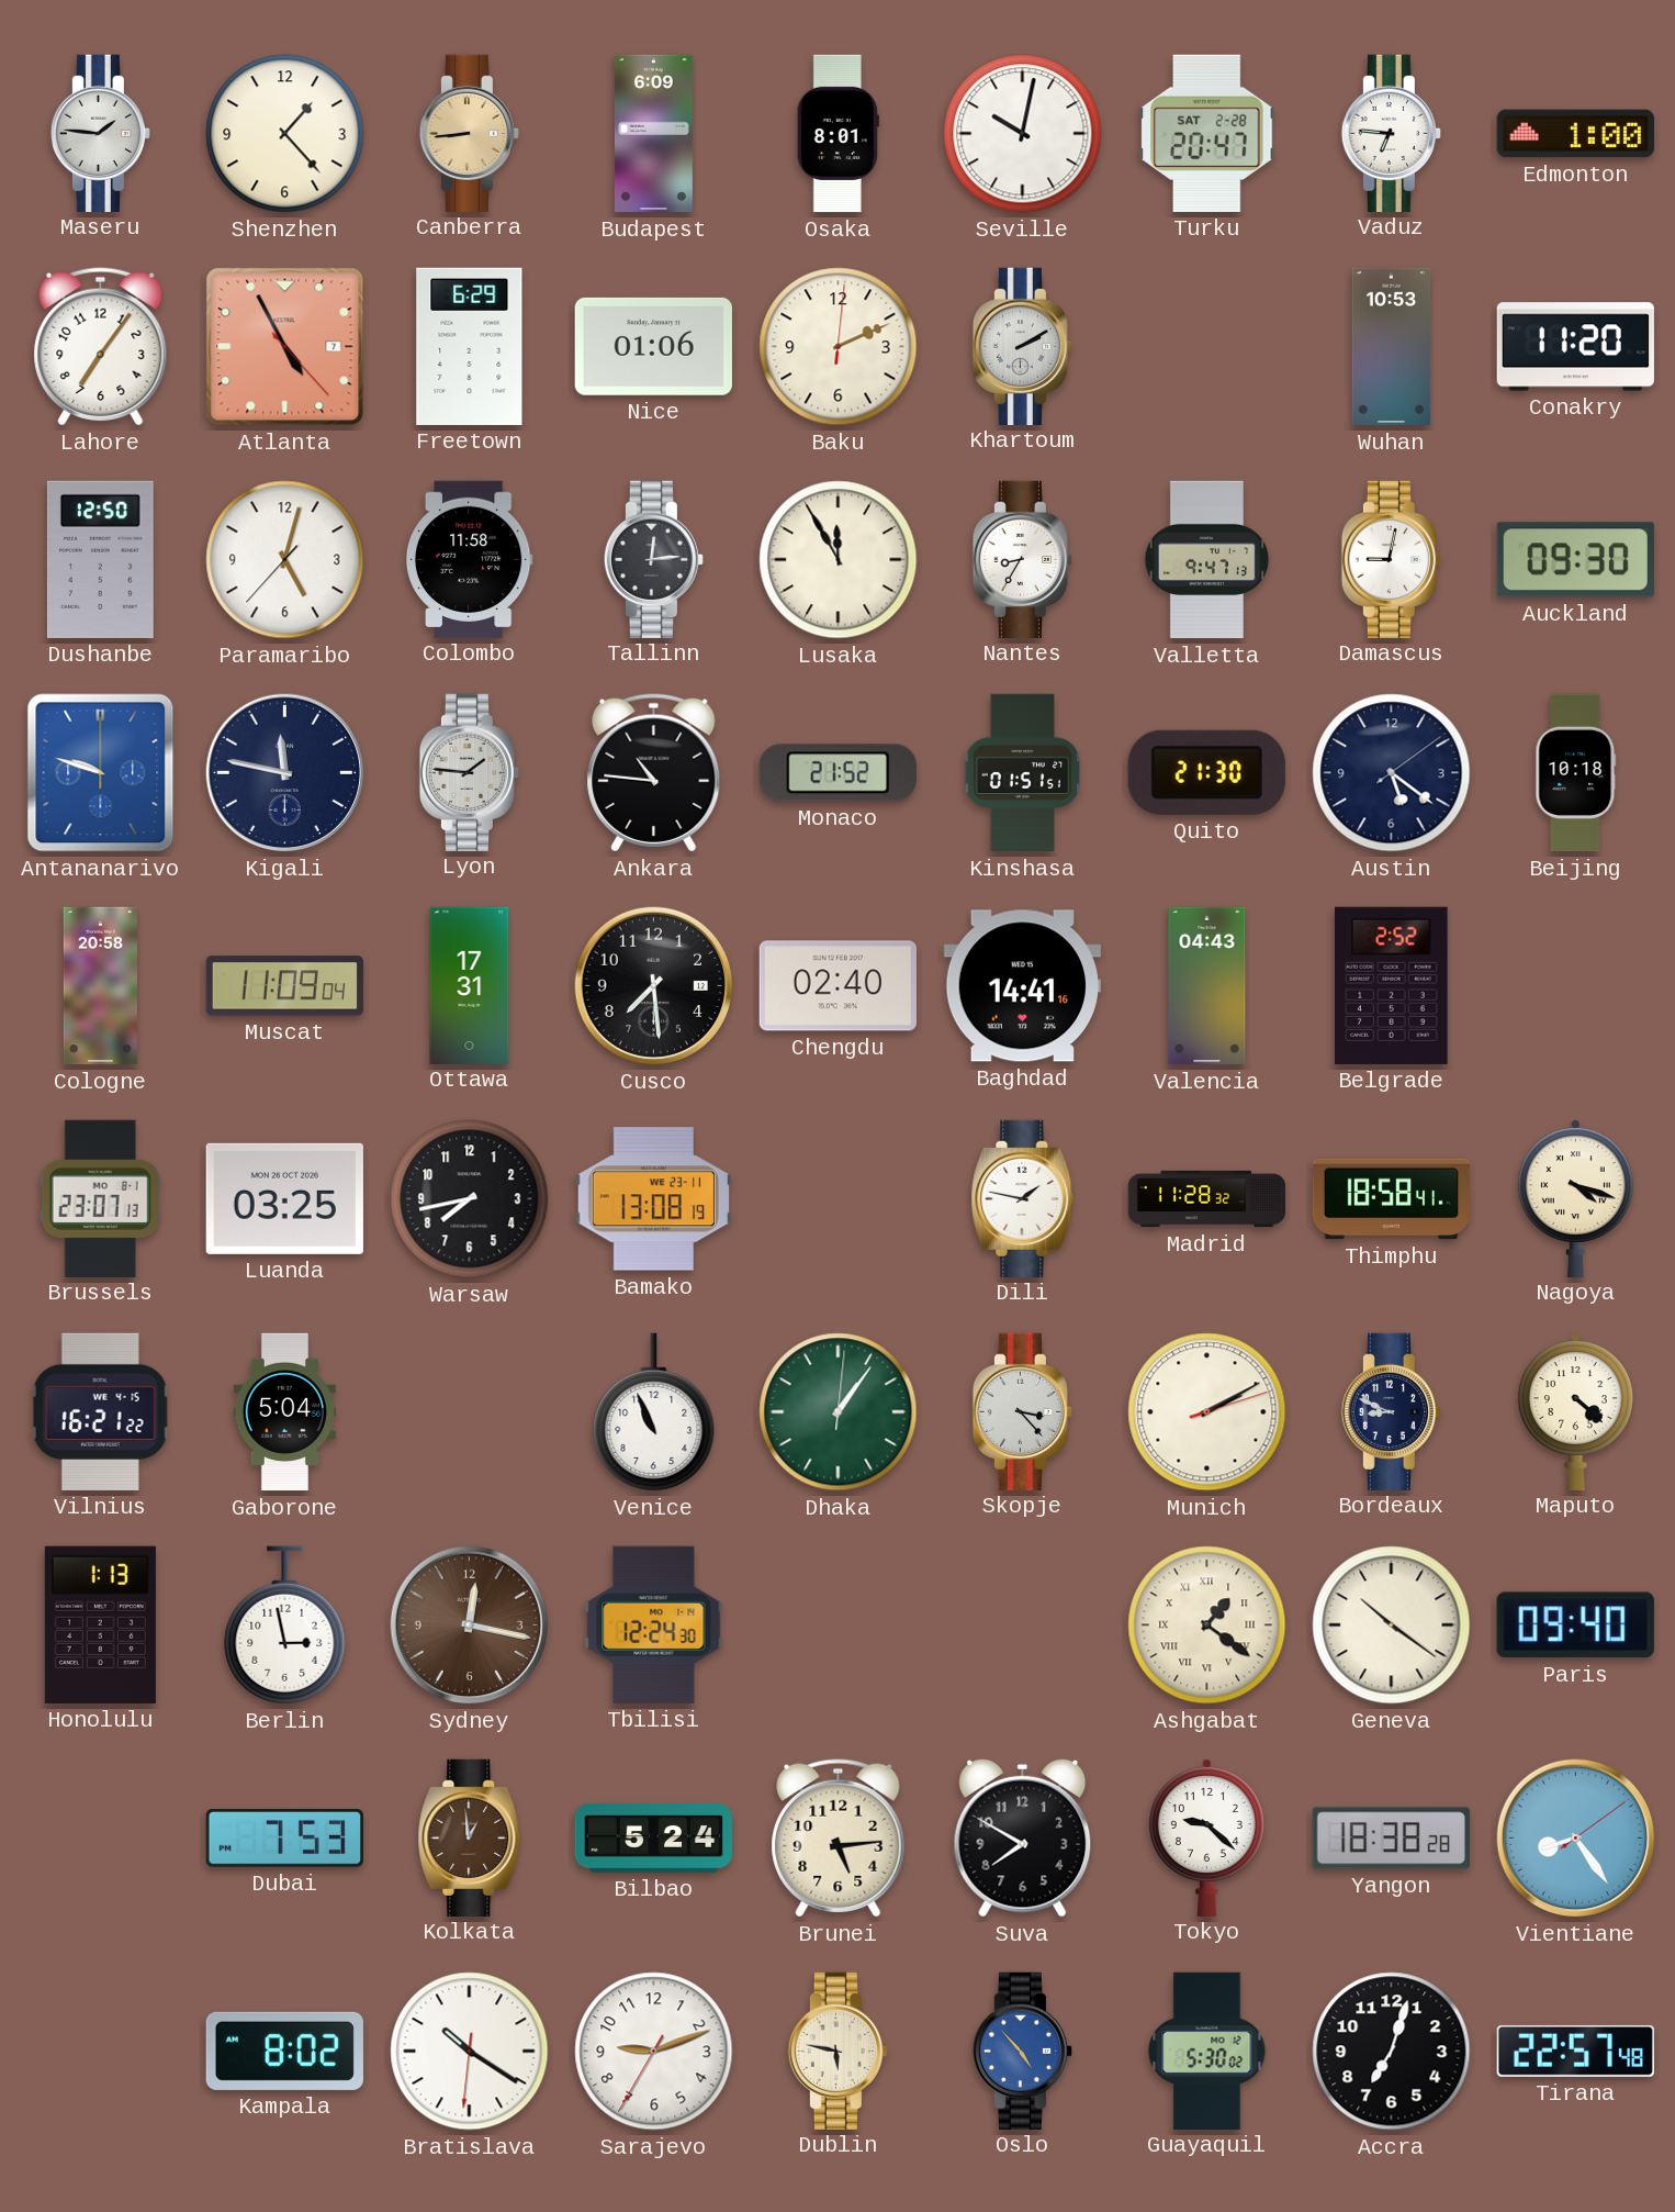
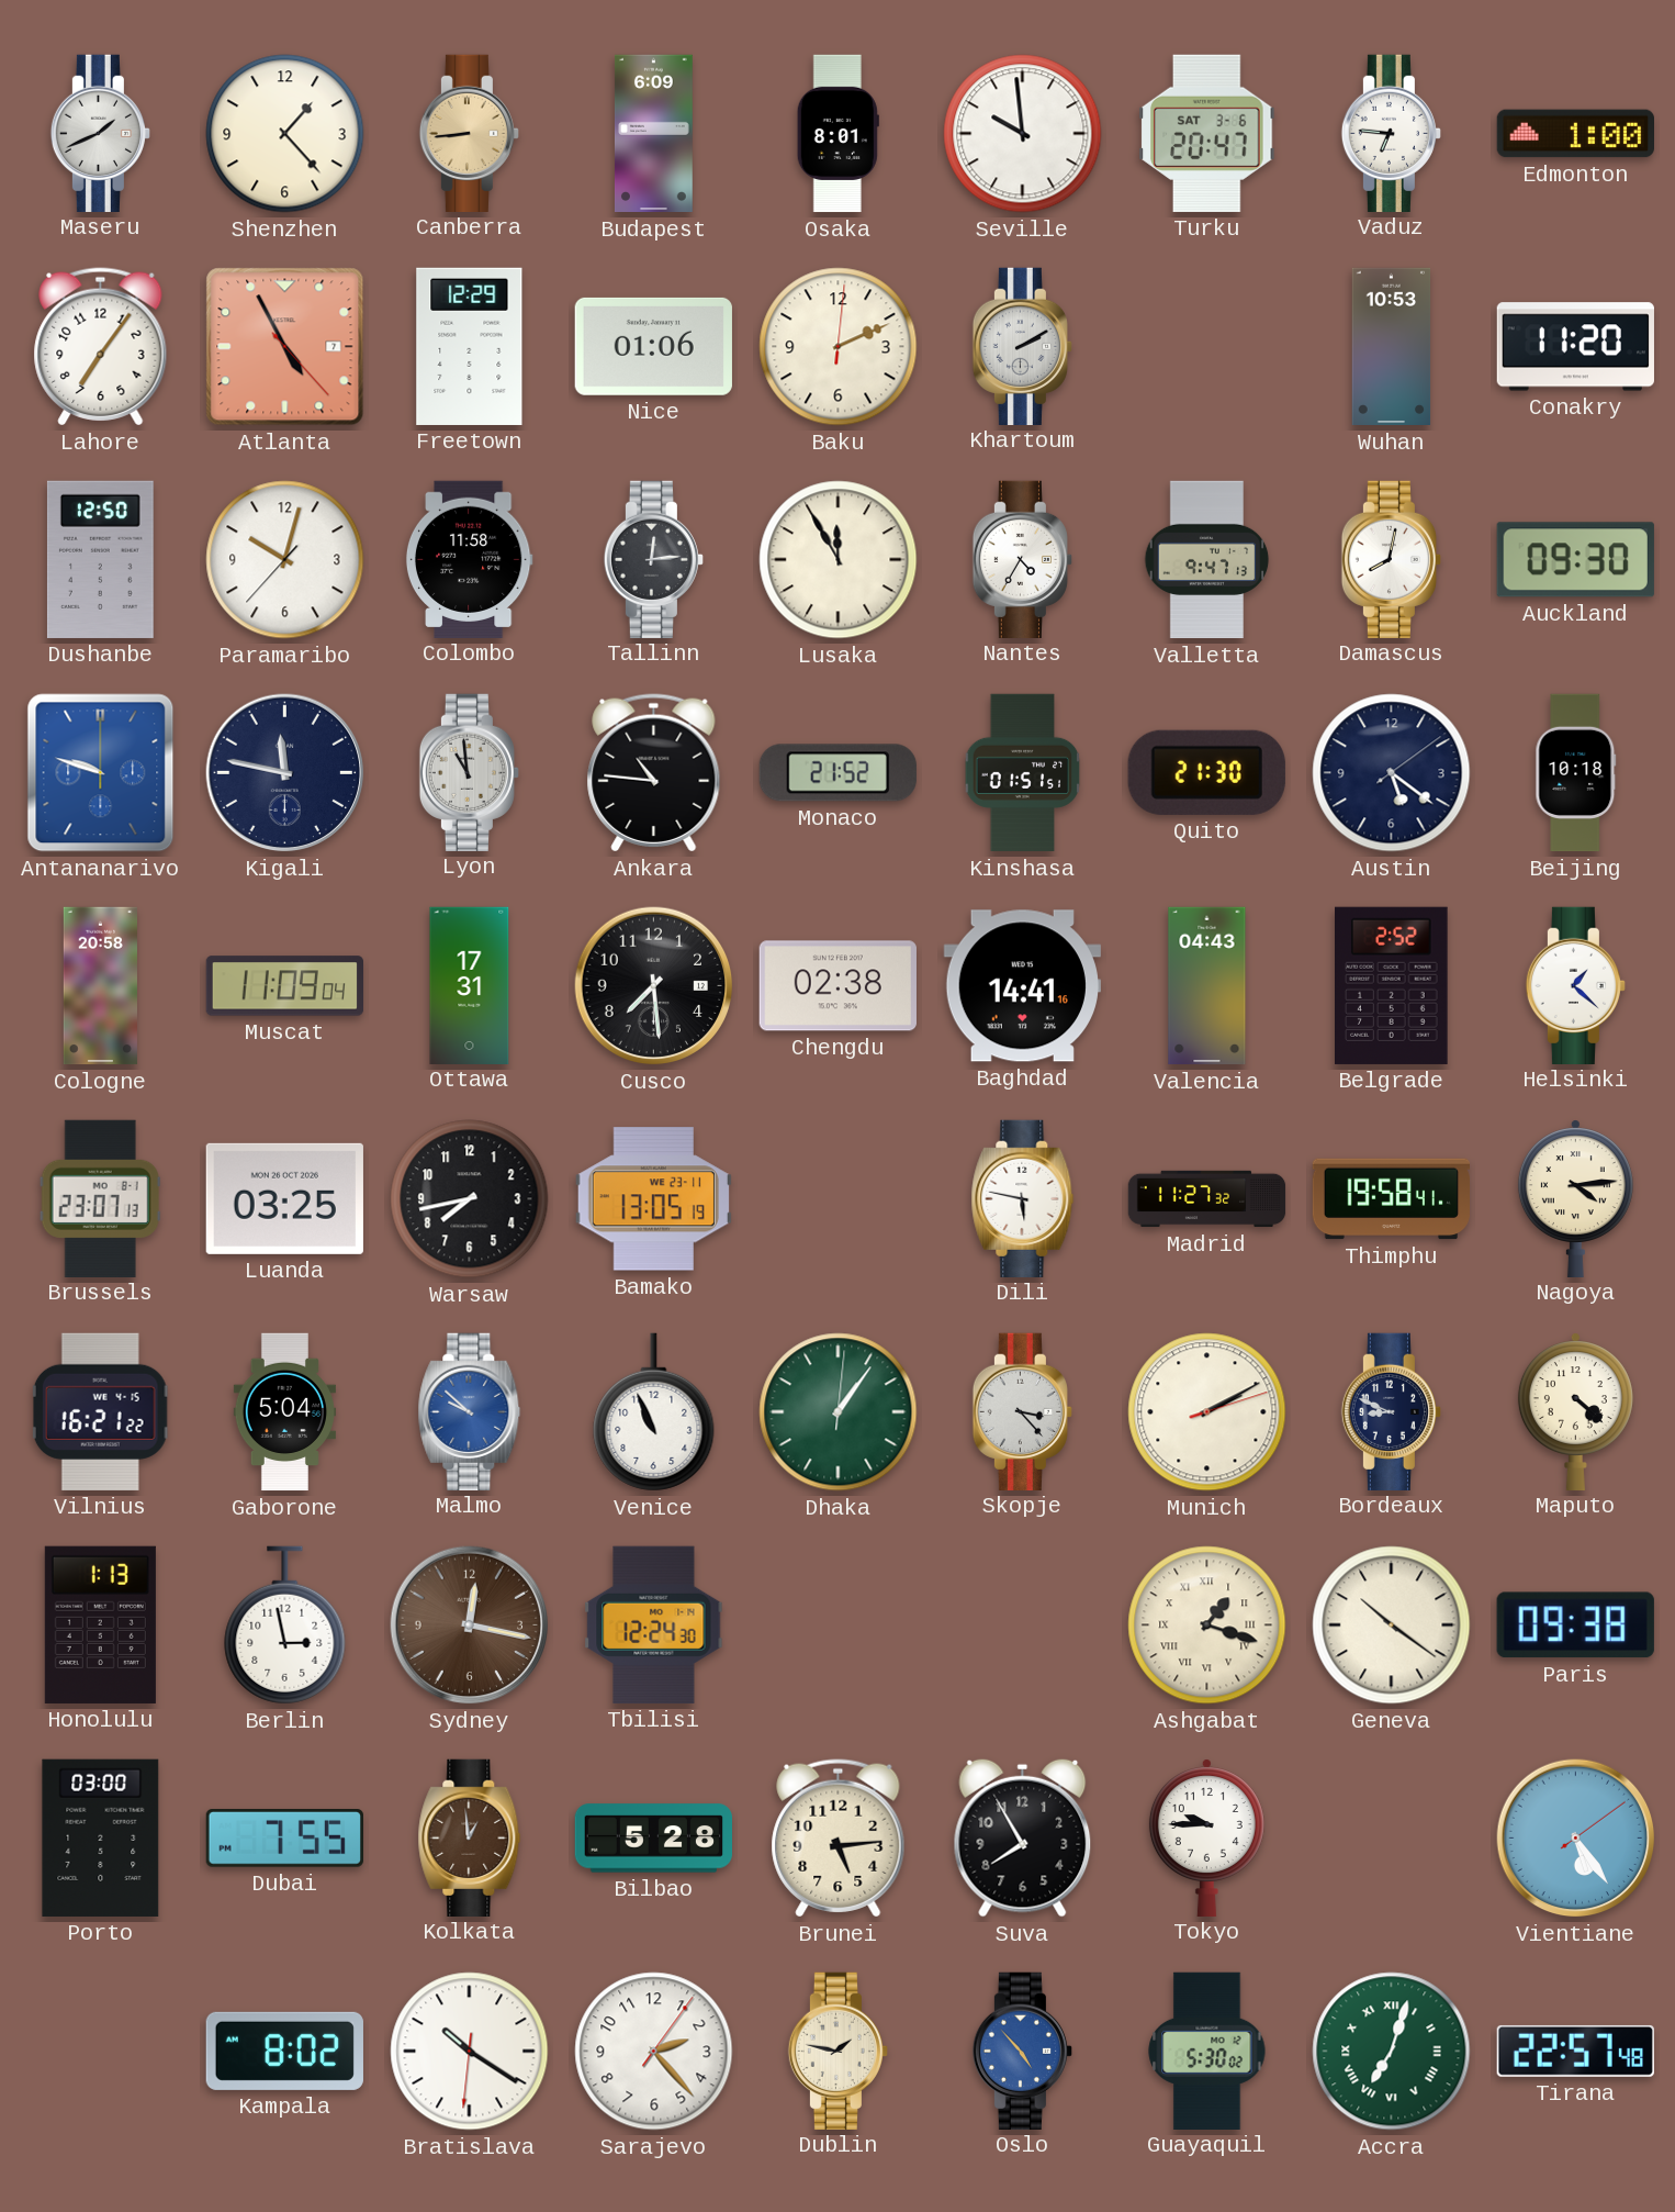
Maseru: 1:46 -> 1:41 (100, 133)
Seville: 10:02 -> 9:59 (1023, 134)
Turku date: SAT 2-28 -> SAT 3-6 (1207, 133)
Freetown: 6:29 -> 12:29 (470, 346)
Paramaribo: 5:02 -> 10:02 (285, 560)
Nantes: 8:35 -> 4:35 (1022, 559)
Damascus: 9:02 -> 8:02 (1391, 559)
Lyon: 1:46 -> 10:59 (469, 772)
Chengdu: 02:40 -> 02:38 (837, 986)
Helsinki: none -> 1:22 (1575, 985)
Bamako: 13:08 -> 13:05 (653, 1199)
Dili: 1:47 -> 5:47 (1023, 1198)
Madrid: 11:28 -> 11:27 (1207, 1199)
Thimphu: 18:58 -> 19:58 (1392, 1199)
Nagoya: 4:18 -> 4:14 (1575, 1198)
Malmo: none -> 9:52 (470, 1411)
Ashgabat: 1:21 -> 1:18 (1207, 1626)
Paris: 09:40 -> 09:38 (1575, 1626)
Porto: none -> 03:00 (101, 1837)
Dubai: 7:53 -> 7:55 (284, 1839)
Bilbao: 5:24 -> 5:28 (654, 1839)
Suva: 7:50 -> 7:55 (1023, 1837)
Tokyo: 9:22 -> 9:45 (1206, 1837)
Yangon: 18:38 -> none (1391, 1839)
Vientiane: 8:24 -> 5:24 (1576, 1839)
Sarajevo: 9:11 -> 2:23 (654, 2052)
Dublin: 5:47 -> 1:47 (837, 2051)
Accra dial: black -> green (1392, 2052)
Accra numerals: Arabic -> Roman (1392, 2052)
